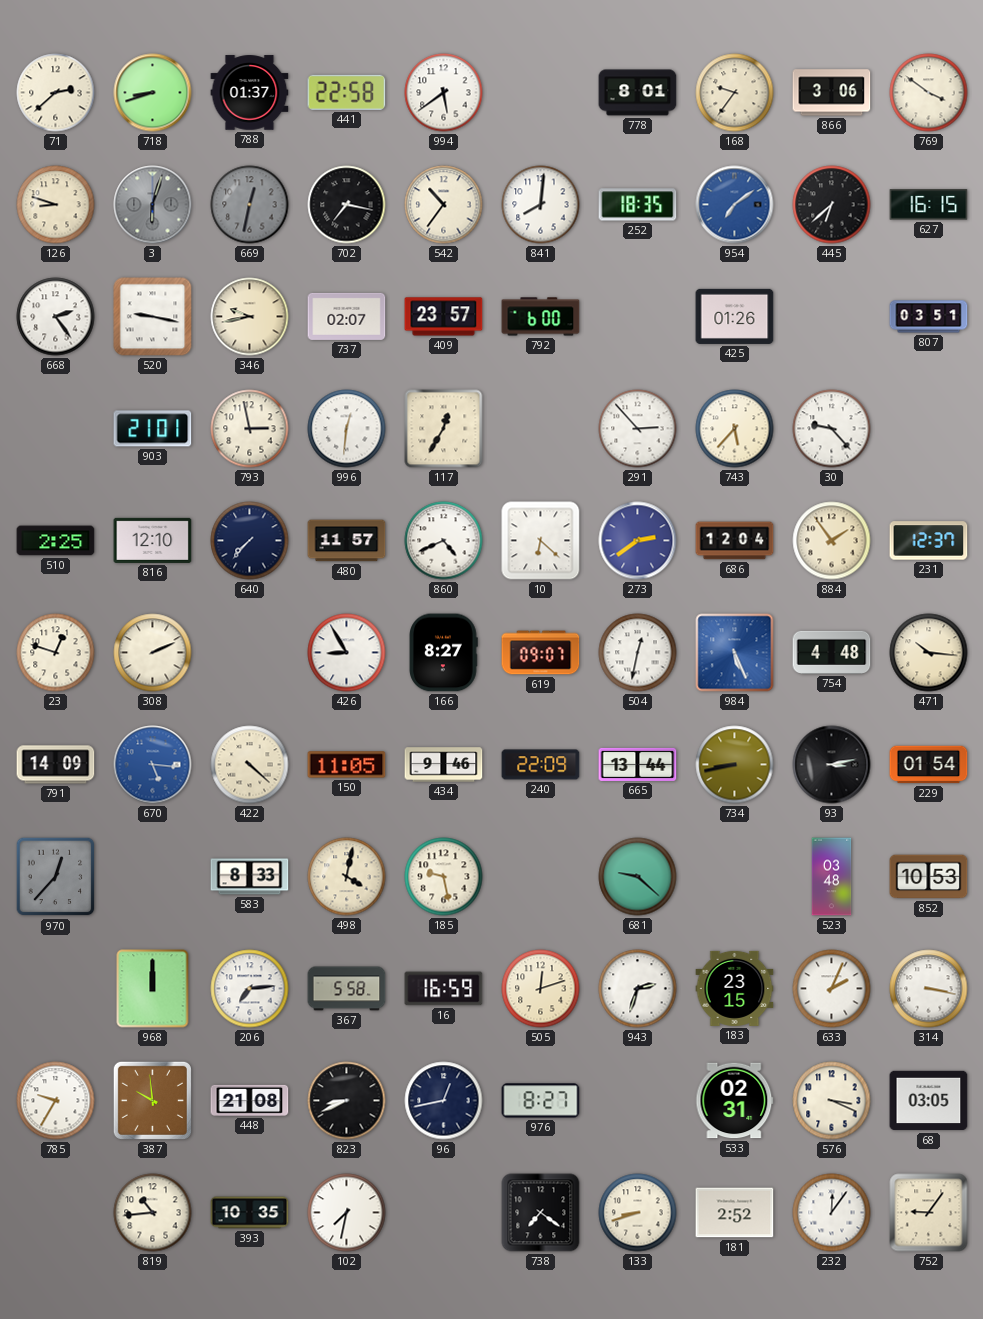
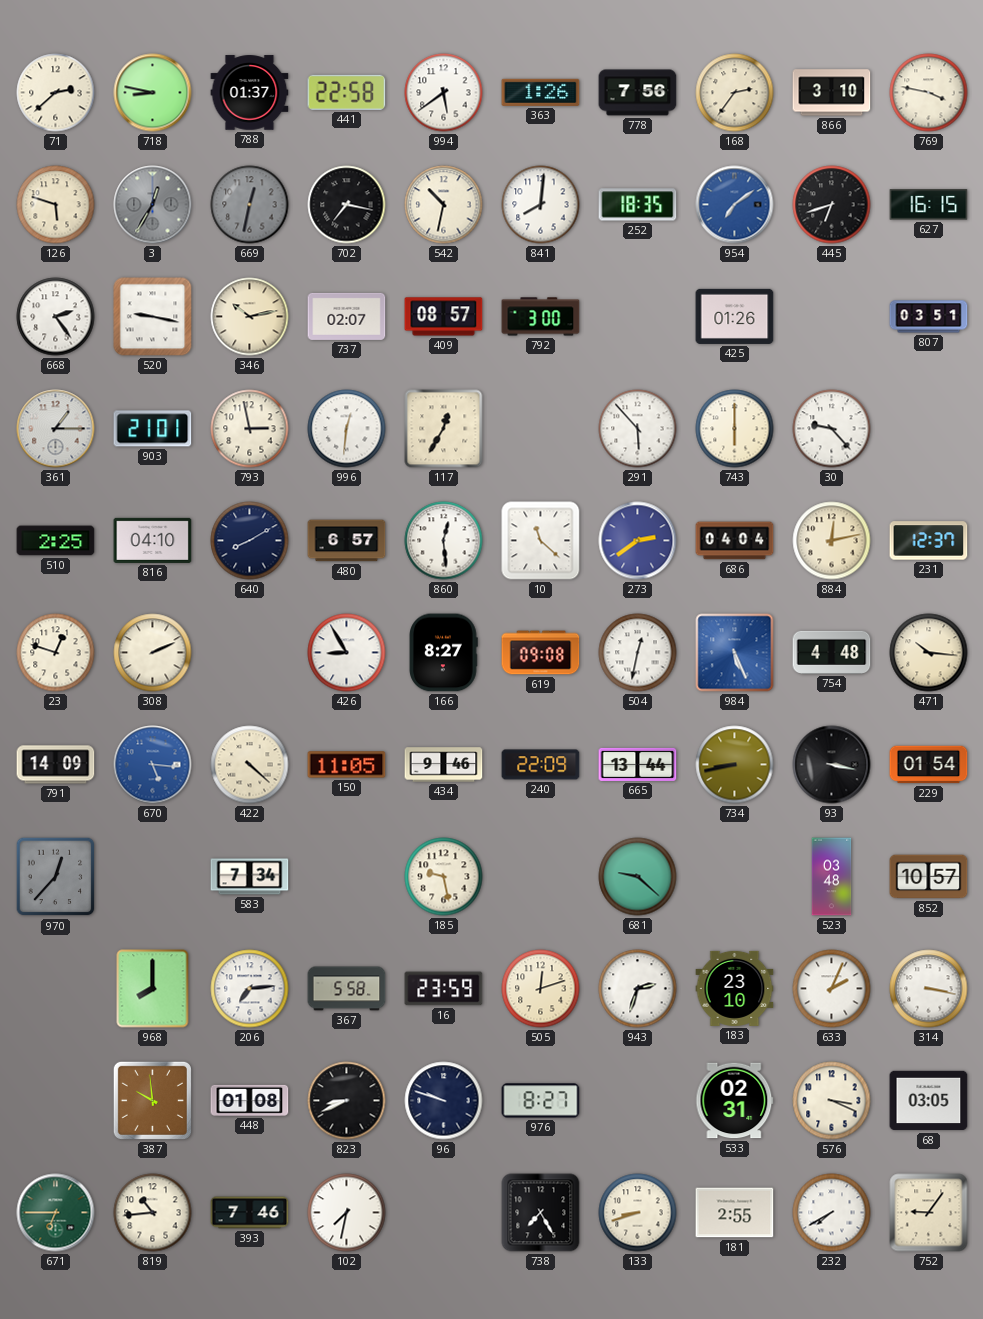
718: 8:42 -> 8:47 (153, 93)
363: none -> 1:26 (541, 92)
778: 8:01 -> 7:56 (638, 93)
168: 9:36 -> 2:36 (735, 93)
866: 3:06 -> 3:10 (832, 93)
769: 3:51 -> 3:47 (929, 93)
126: 8:48 -> 5:48 (56, 205)
3: 6:03 -> 12:35 (153, 205)
542: 10:36 -> 10:32 (444, 205)
445: 6:38 -> 6:42 (832, 205)
346: 9:43 -> 10:13 (250, 317)
409: 23:57 -> 08:57 (444, 317)
792: 6:00 -> 3:00 (541, 317)
361: none -> 1:15 (56, 429)
291: 2:53 -> 5:53 (638, 429)
743: 5:37 -> 6:00 (735, 429)
816: 12:10 -> 04:10 (153, 540)
640: 7:37 -> 8:10 (250, 541)
480: 11:57 -> 6:57 (347, 541)
860: 4:41 -> 12:29 (444, 541)
10: 6:22 -> 11:22 (541, 541)
686: 12:04 -> 04:04 (735, 541)
884: 1:54 -> 12:13 (832, 541)
619: 09:07 -> 09:08 (541, 653)
93: 3:13 -> 3:17 (832, 765)
583: 8:33 -> 7:34 (250, 877)
498: 4:02 -> none (347, 877)
852: 10:53 -> 10:57 (929, 877)
968: 12:00 -> 8:00 (153, 989)
16: 16:59 -> 23:59 (444, 989)
183: 23:15 -> 23:10 (735, 988)
785: 9:35 -> none (56, 1101)
448: 21:08 -> 01:08 (250, 1100)
96: 12:43 -> 9:48 (444, 1101)
671: none -> 6:45 (56, 1213)
393: 10:35 -> 7:46 (250, 1213)
738: 7:21 -> 7:25 (541, 1213)
181: 2:52 -> 2:55 (735, 1213)
232: 12:06 -> 7:40 (832, 1213)
